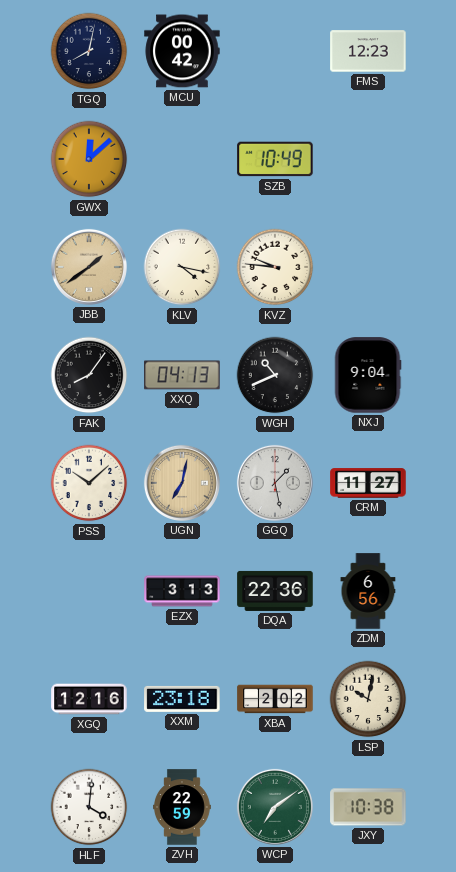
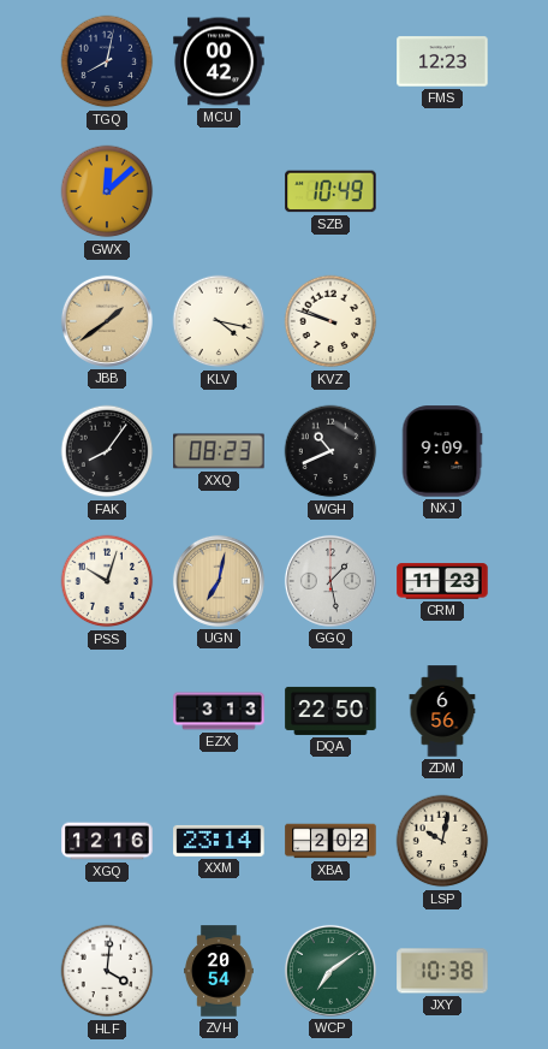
KVZ: 9:46 -> 9:48 (330, 321)
XXQ: 04:13 -> 08:23 (219, 451)
NXJ: 9:04 -> 9:09 (442, 451)
PSS: 10:08 -> 10:03 (107, 581)
CRM: 11:27 -> 11:23 (442, 581)
DQA: 22:36 -> 22:50 (330, 711)
XXM: 23:18 -> 23:14 (219, 841)
ZVH: 22:59 -> 20:54 (220, 971)
